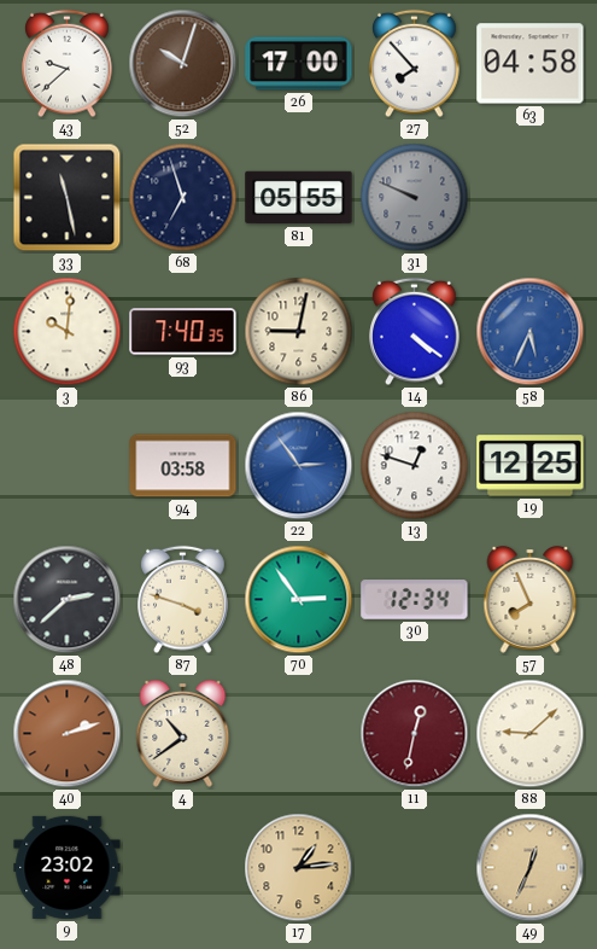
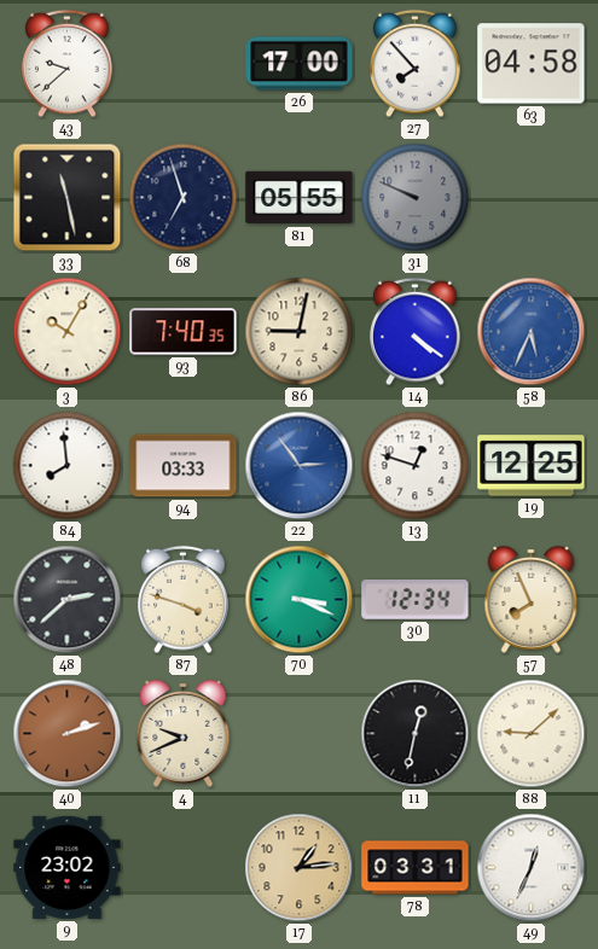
52: 10:03 -> none (183, 64)
3: 10:01 -> 10:05 (68, 332)
84: none -> 7:59 (68, 466)
94: 03:58 -> 03:33 (184, 466)
70: 2:54 -> 3:19 (300, 600)
4: 10:39 -> 9:41 (184, 733)
11 dial: burgundy -> black (416, 734)
78: none -> 03:31 (416, 868)
49 dial: champagne -> white (532, 868)
